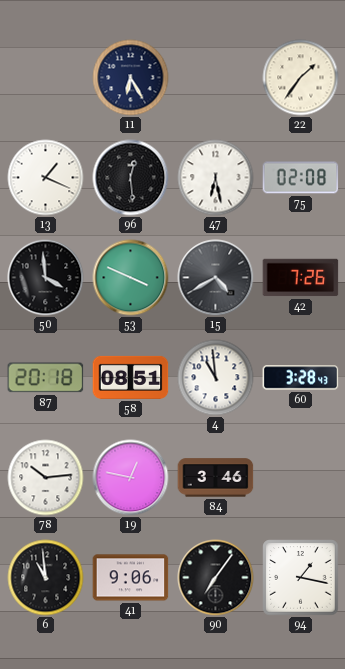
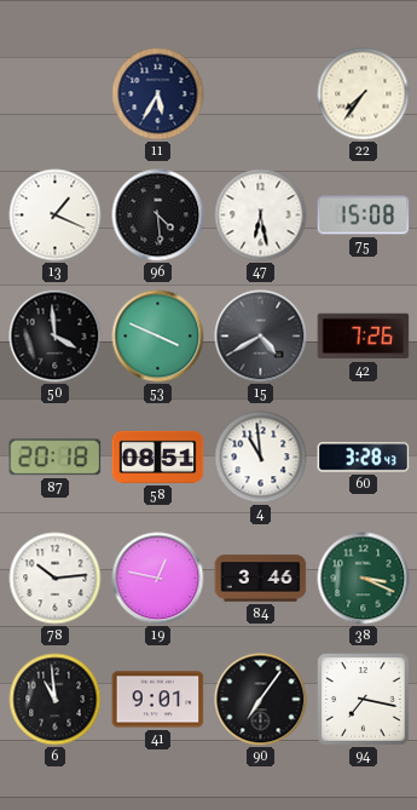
11: 6:25 -> 5:35 (158, 94)
22: 1:36 -> 7:36 (364, 94)
96: 12:29 -> 4:29 (158, 216)
75: 02:08 -> 15:08 (364, 216)
38: none -> 3:19 (364, 579)
41: 9:06 -> 9:01 (158, 700)
94: 1:17 -> 7:17 (364, 700)
